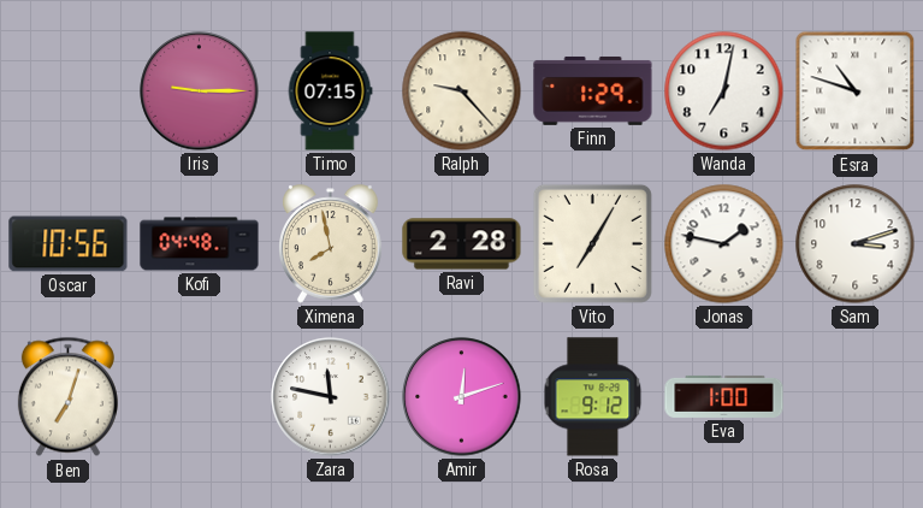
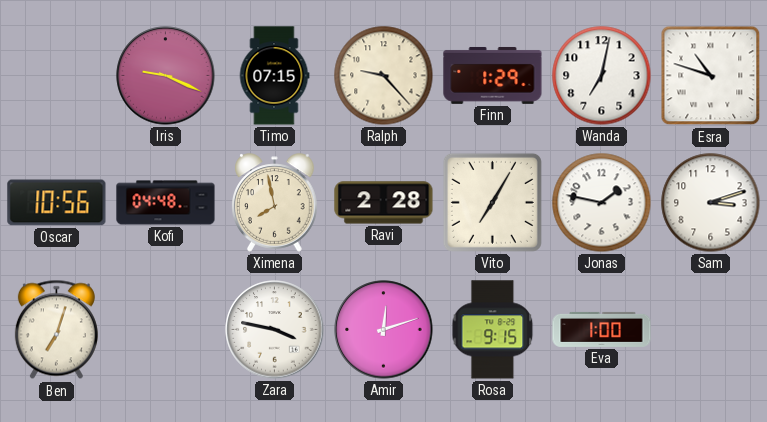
Iris: 9:15 -> 9:19 (166, 76)
Zara: 11:47 -> 3:47 (275, 330)
Rosa: 9:12 -> 9:15 (493, 330)
